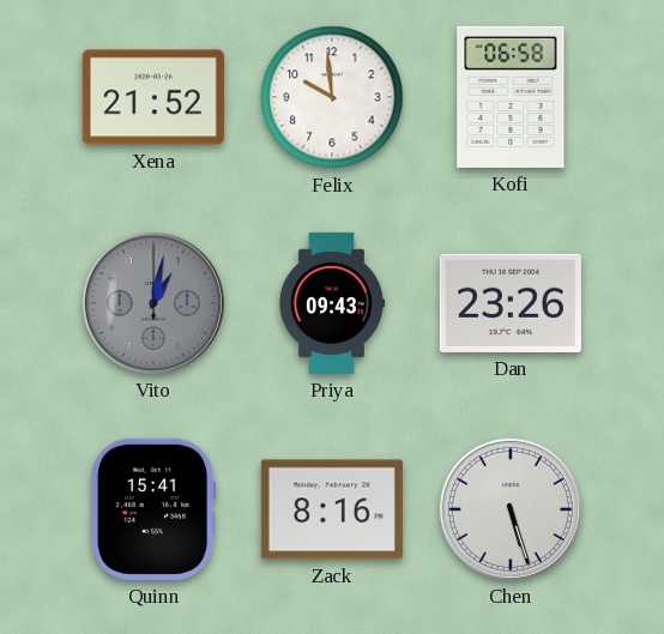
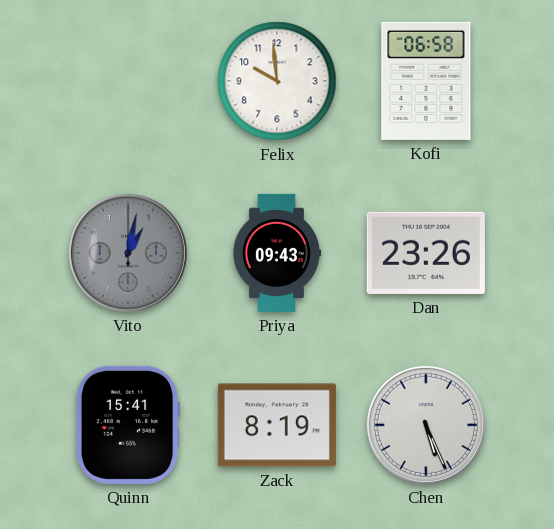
Xena: 21:52 -> none (153, 97)
Zack: 8:16 -> 8:19 (277, 425)
Chen: 5:27 -> 5:26 (426, 425)
